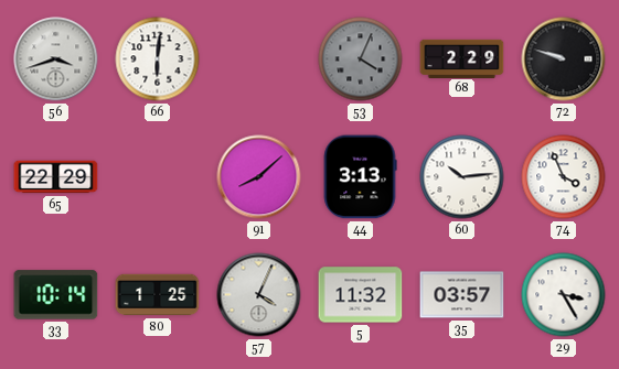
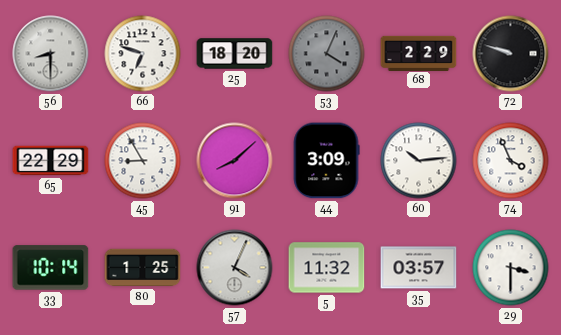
56: 3:42 -> 8:30 (51, 54)
66: 6:01 -> 6:48 (143, 54)
25: none -> 18:20 (235, 54)
45: none -> 8:55 (143, 161)
44: 3:13 -> 3:09 (326, 161)
29: 3:25 -> 3:30 (511, 268)
